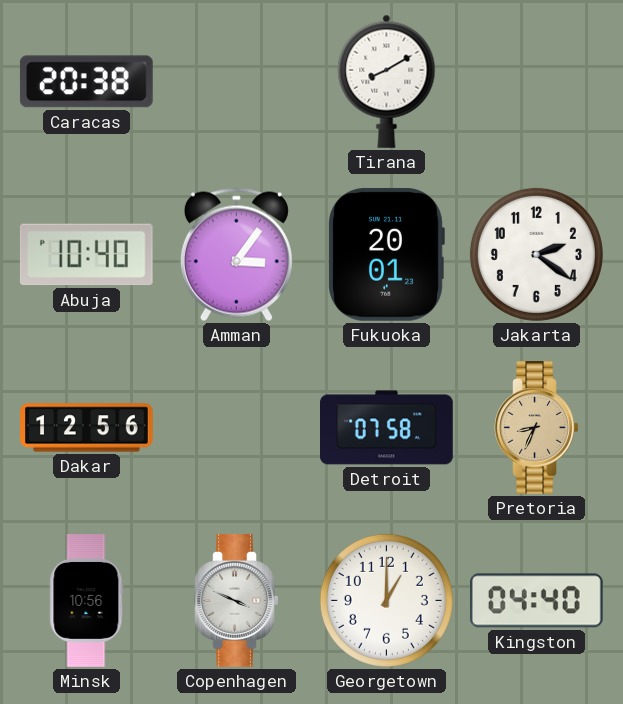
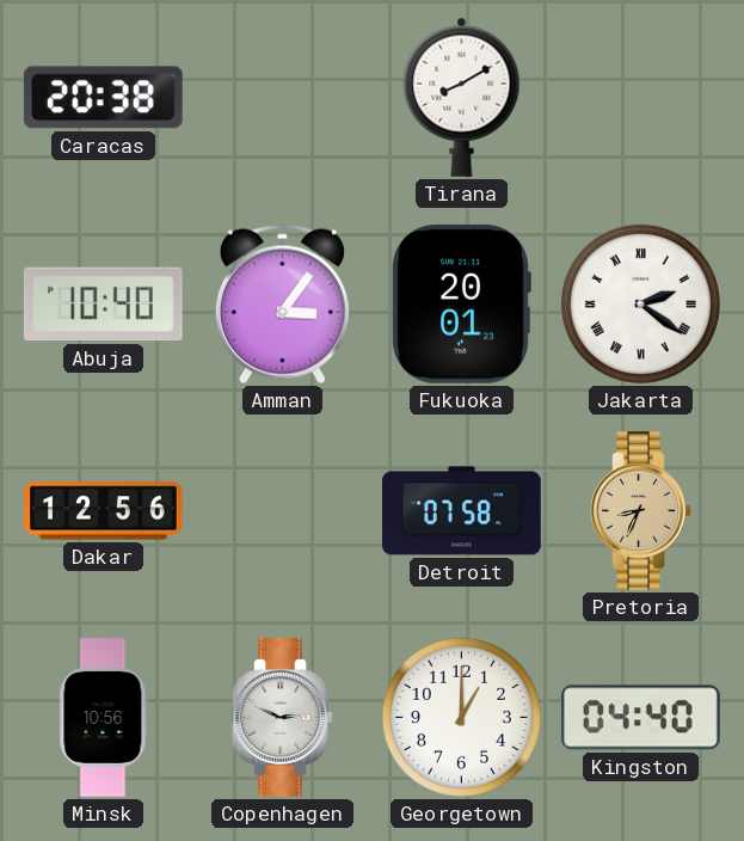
Jakarta numerals: Arabic -> Roman (640, 303)
Copenhagen: 3:49 -> 2:49 (283, 718)
